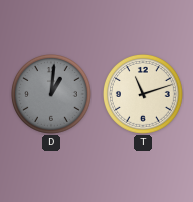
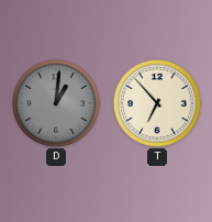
T: 11:12 -> 6:53 (158, 104)
